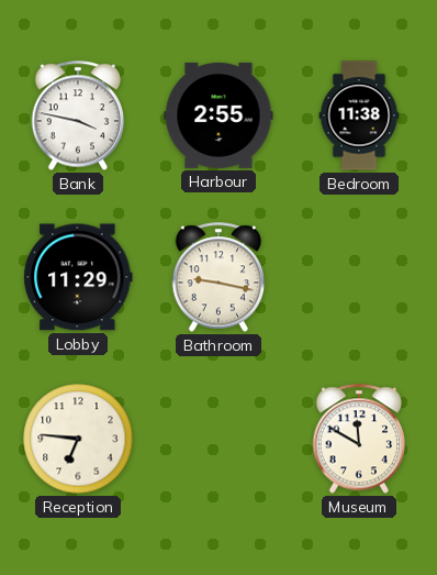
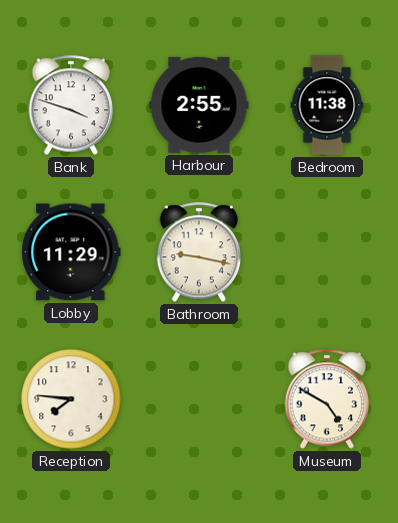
Bank: 3:47 -> 3:48 (71, 105)
Reception: 6:46 -> 7:46 (71, 399)
Museum: 11:50 -> 4:50 (327, 399)
